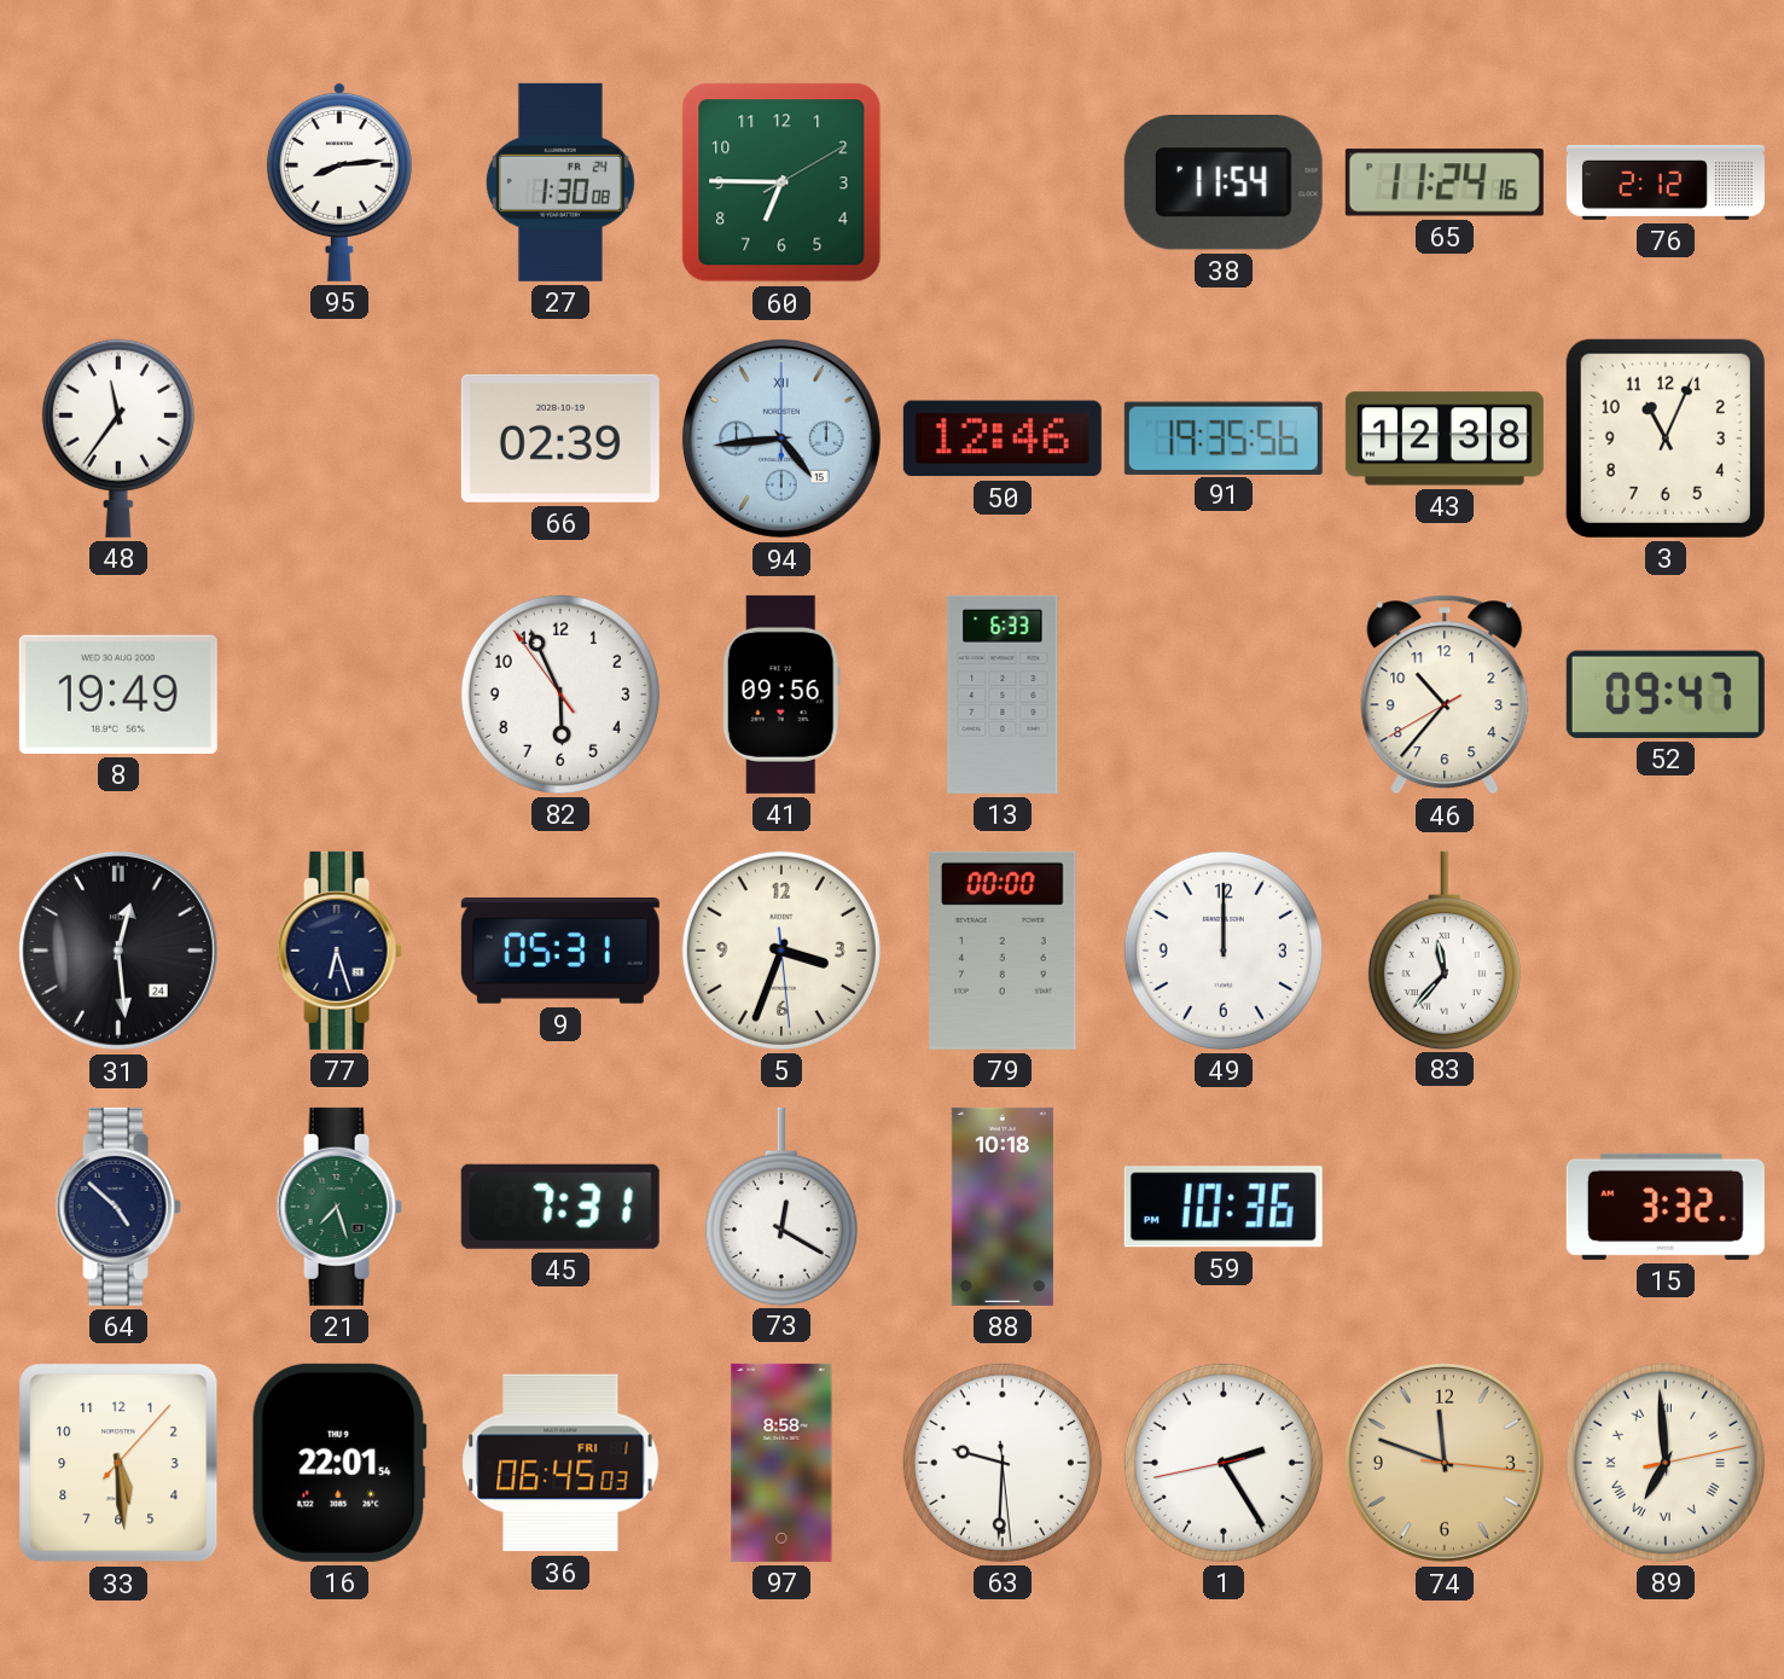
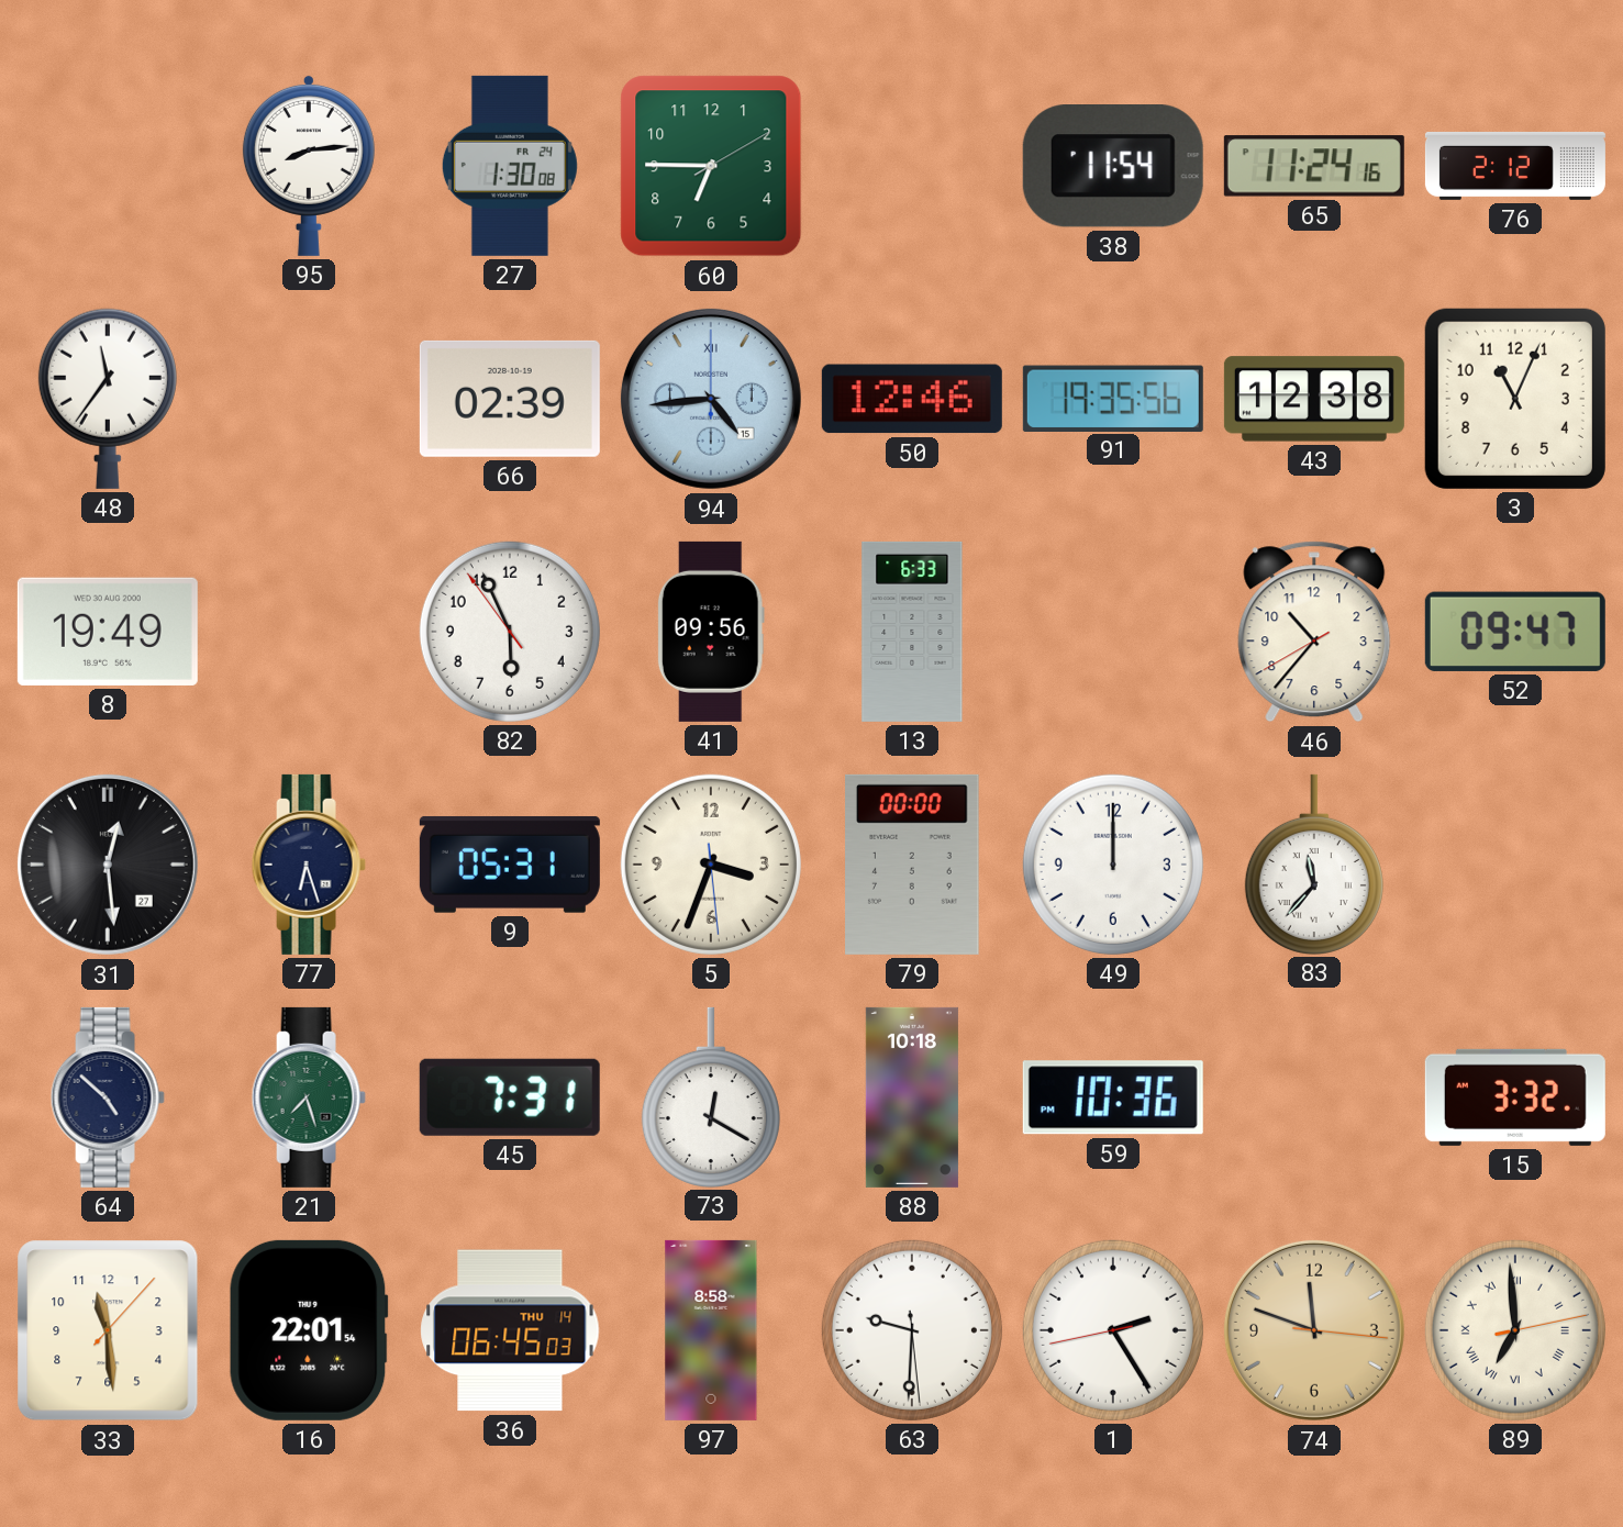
31 date: 24 -> 27 (108, 865)
33: 5:29 -> 11:29 (108, 1330)
36 date: FRI 1 -> THU 14 (510, 1330)
